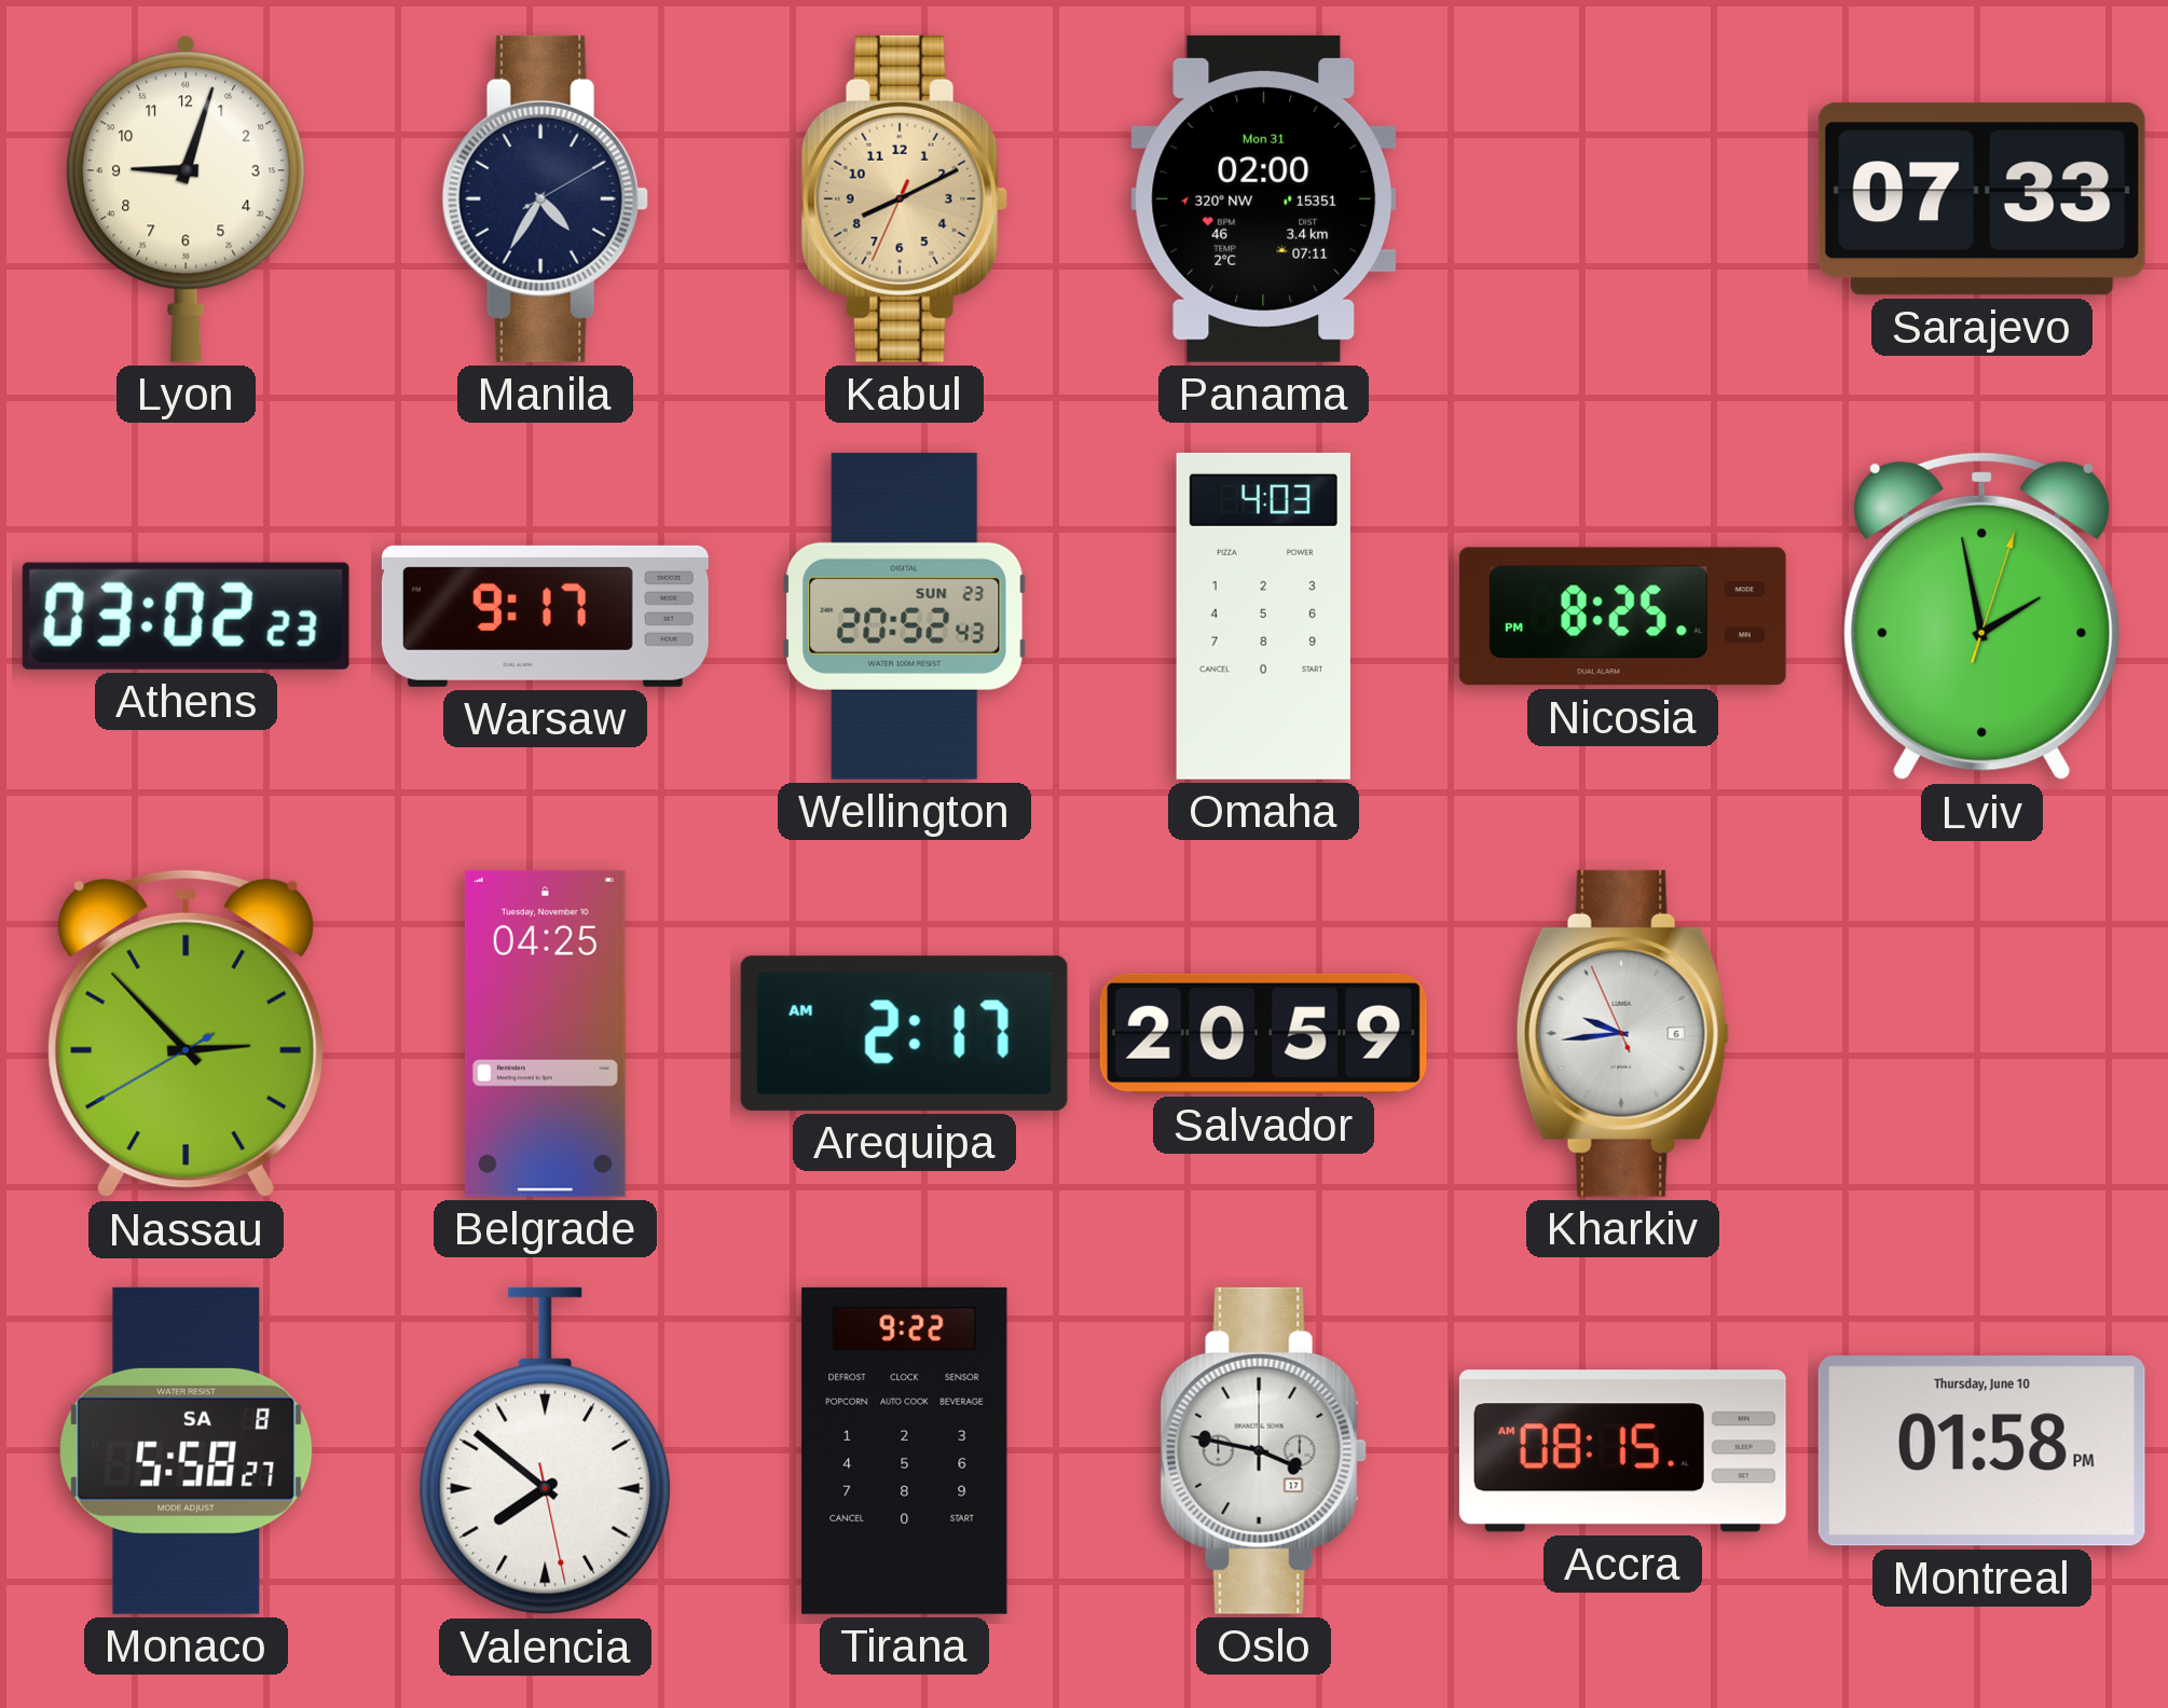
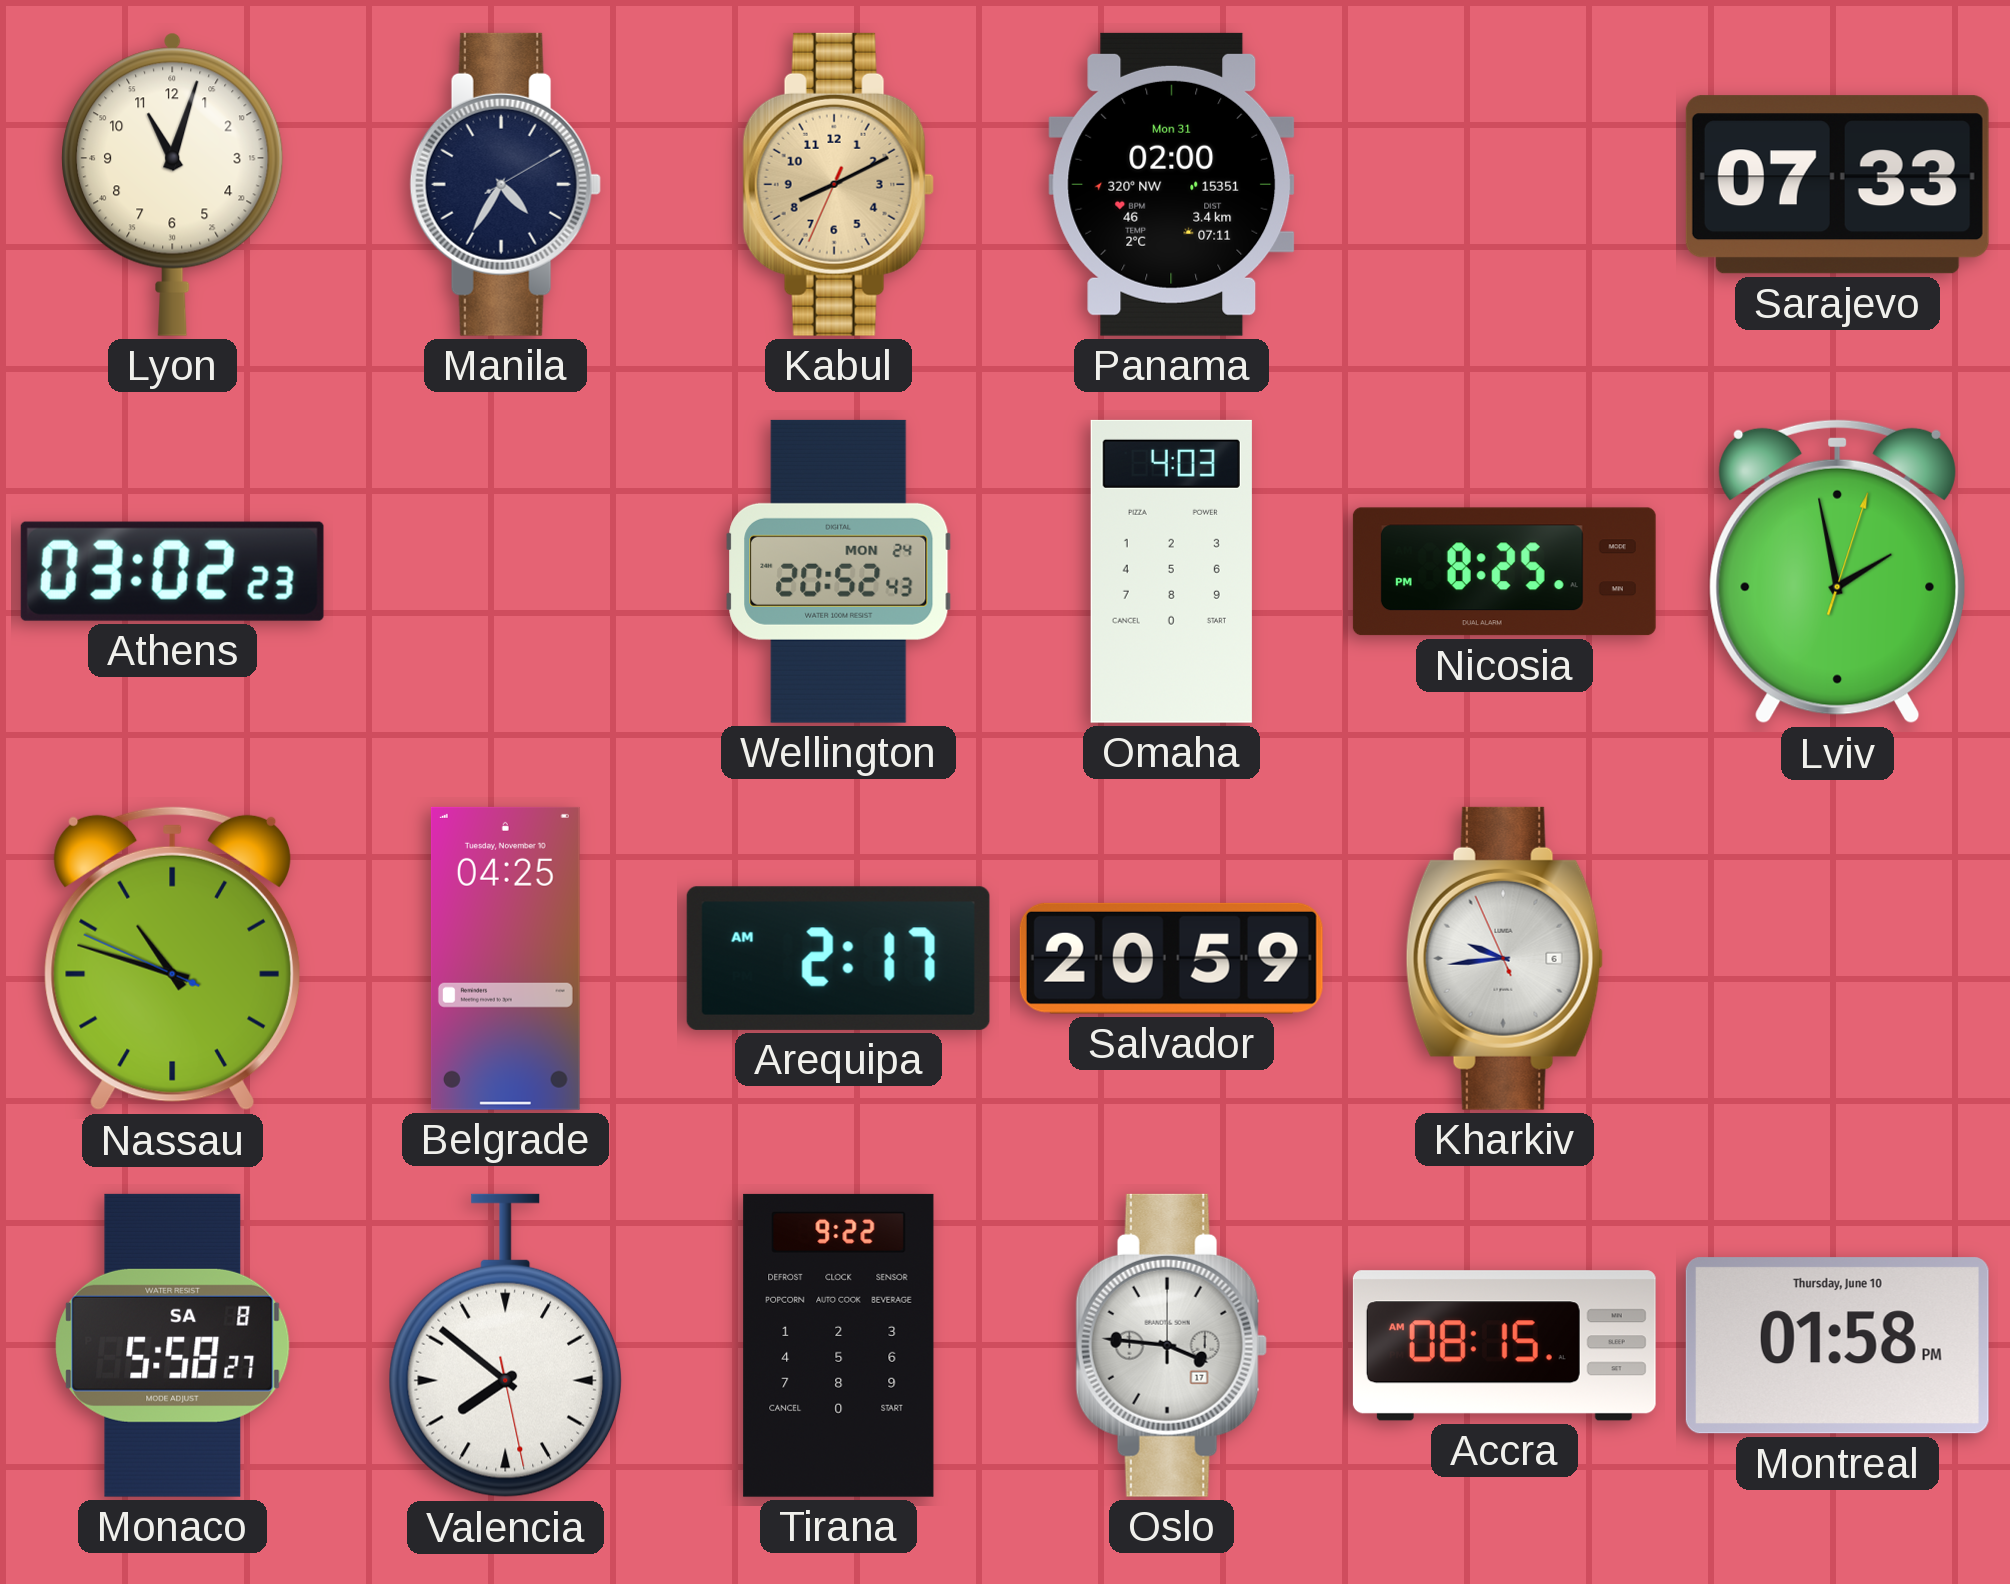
Lyon: 9:03 -> 11:03 (173, 184)
Warsaw: 9:17 -> none (545, 616)
Wellington date: SUN 23 -> MON 24 (839, 571)
Nassau: 2:52 -> 10:47 (172, 959)
Oslo: 3:47 -> 3:46 (1171, 1345)
